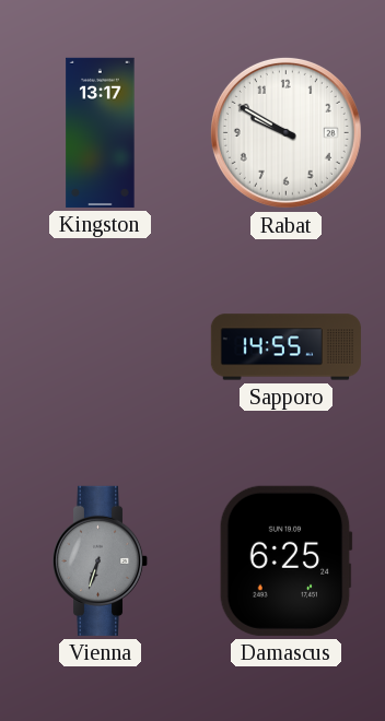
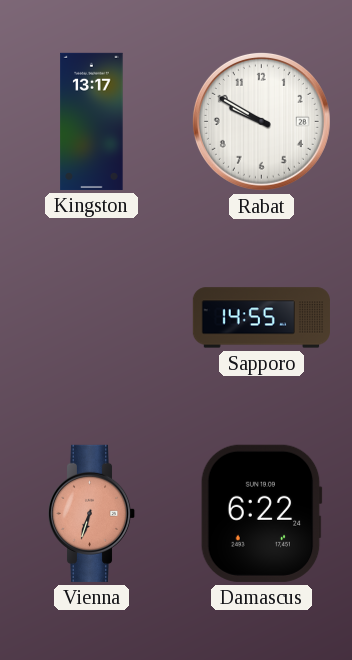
Vienna dial: grey -> salmon (92, 513)
Damascus: 6:25 -> 6:22 (261, 513)
